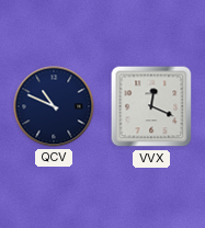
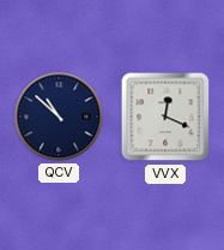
QCV: 10:49 -> 10:52 (59, 117)
